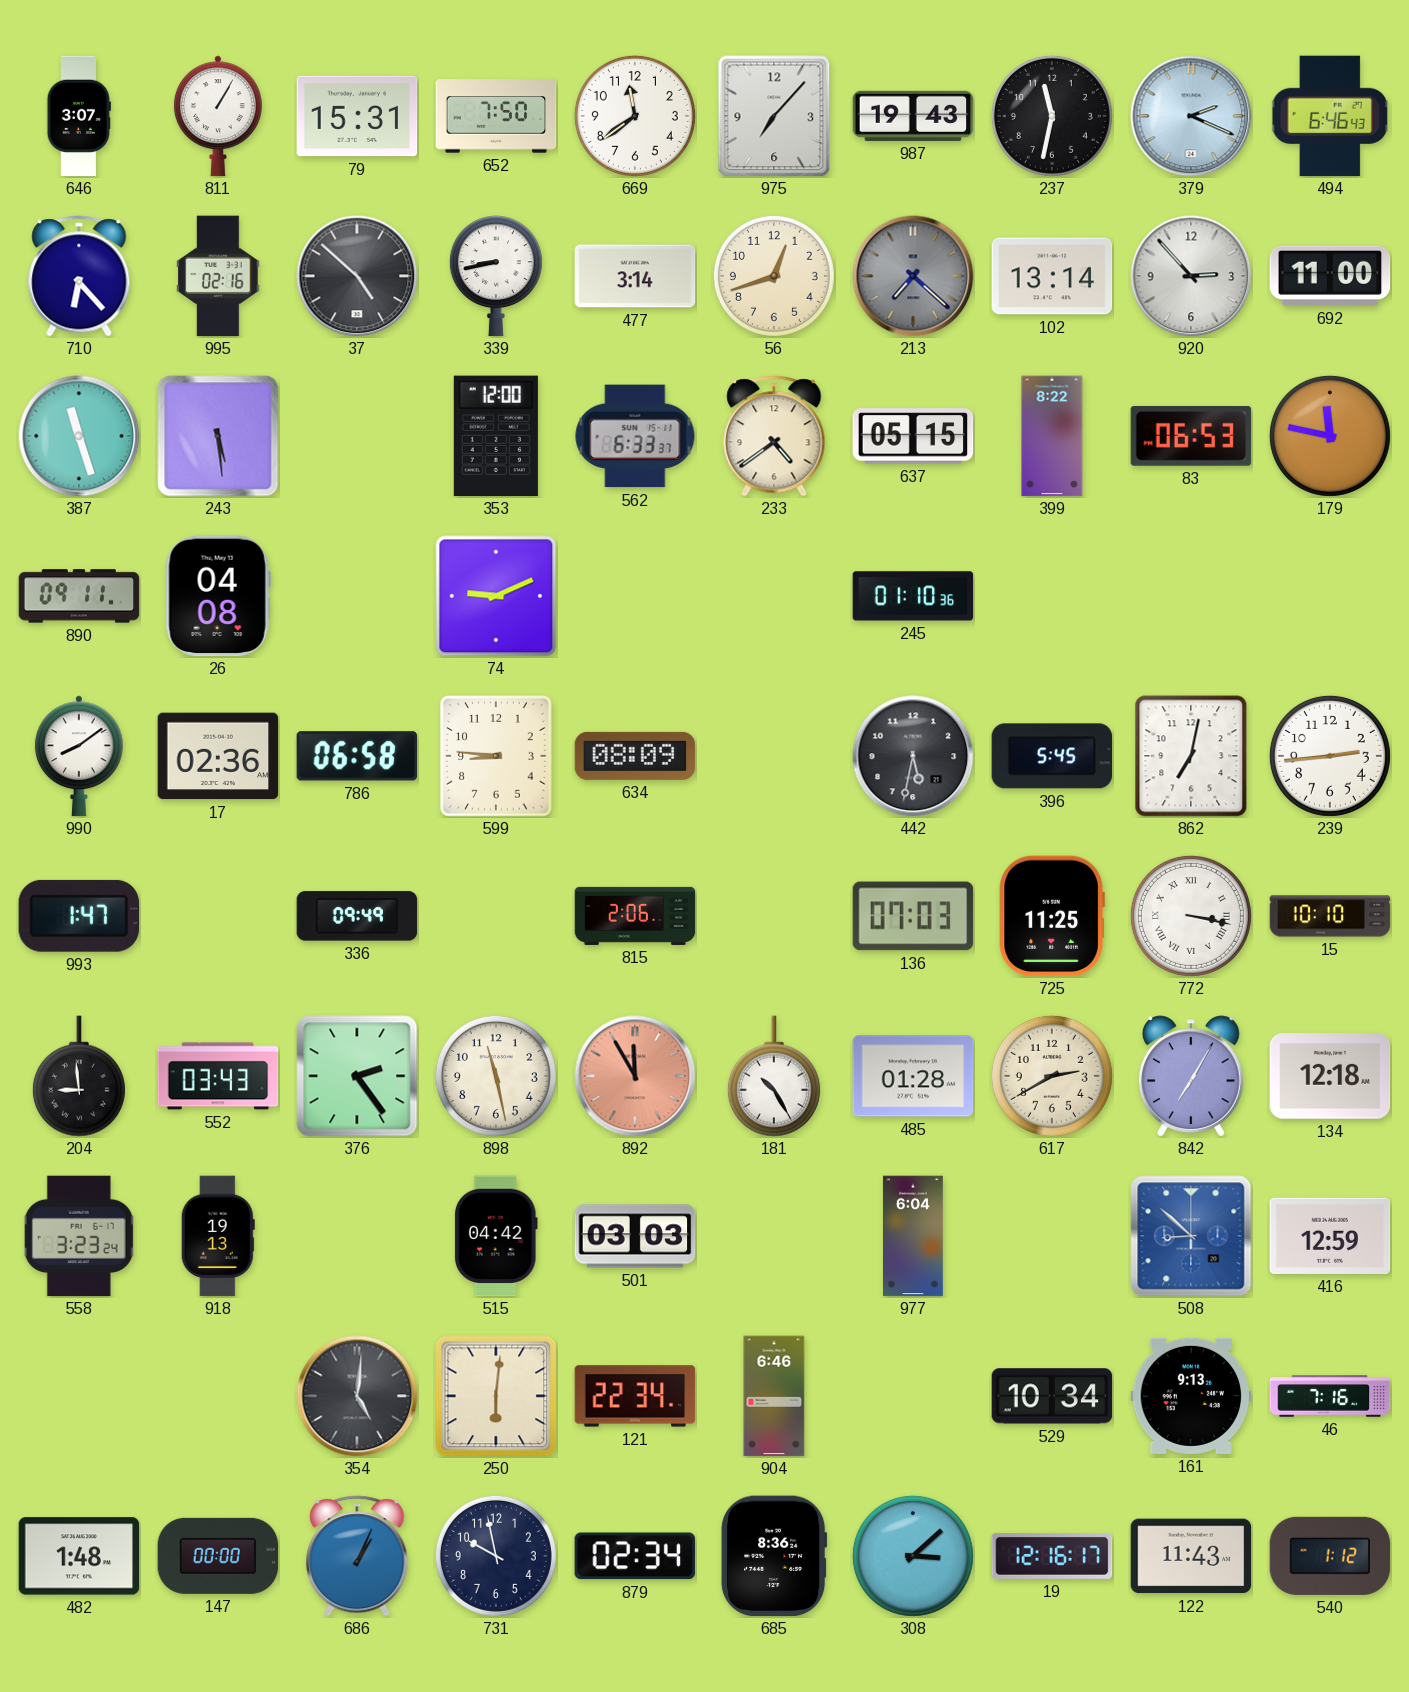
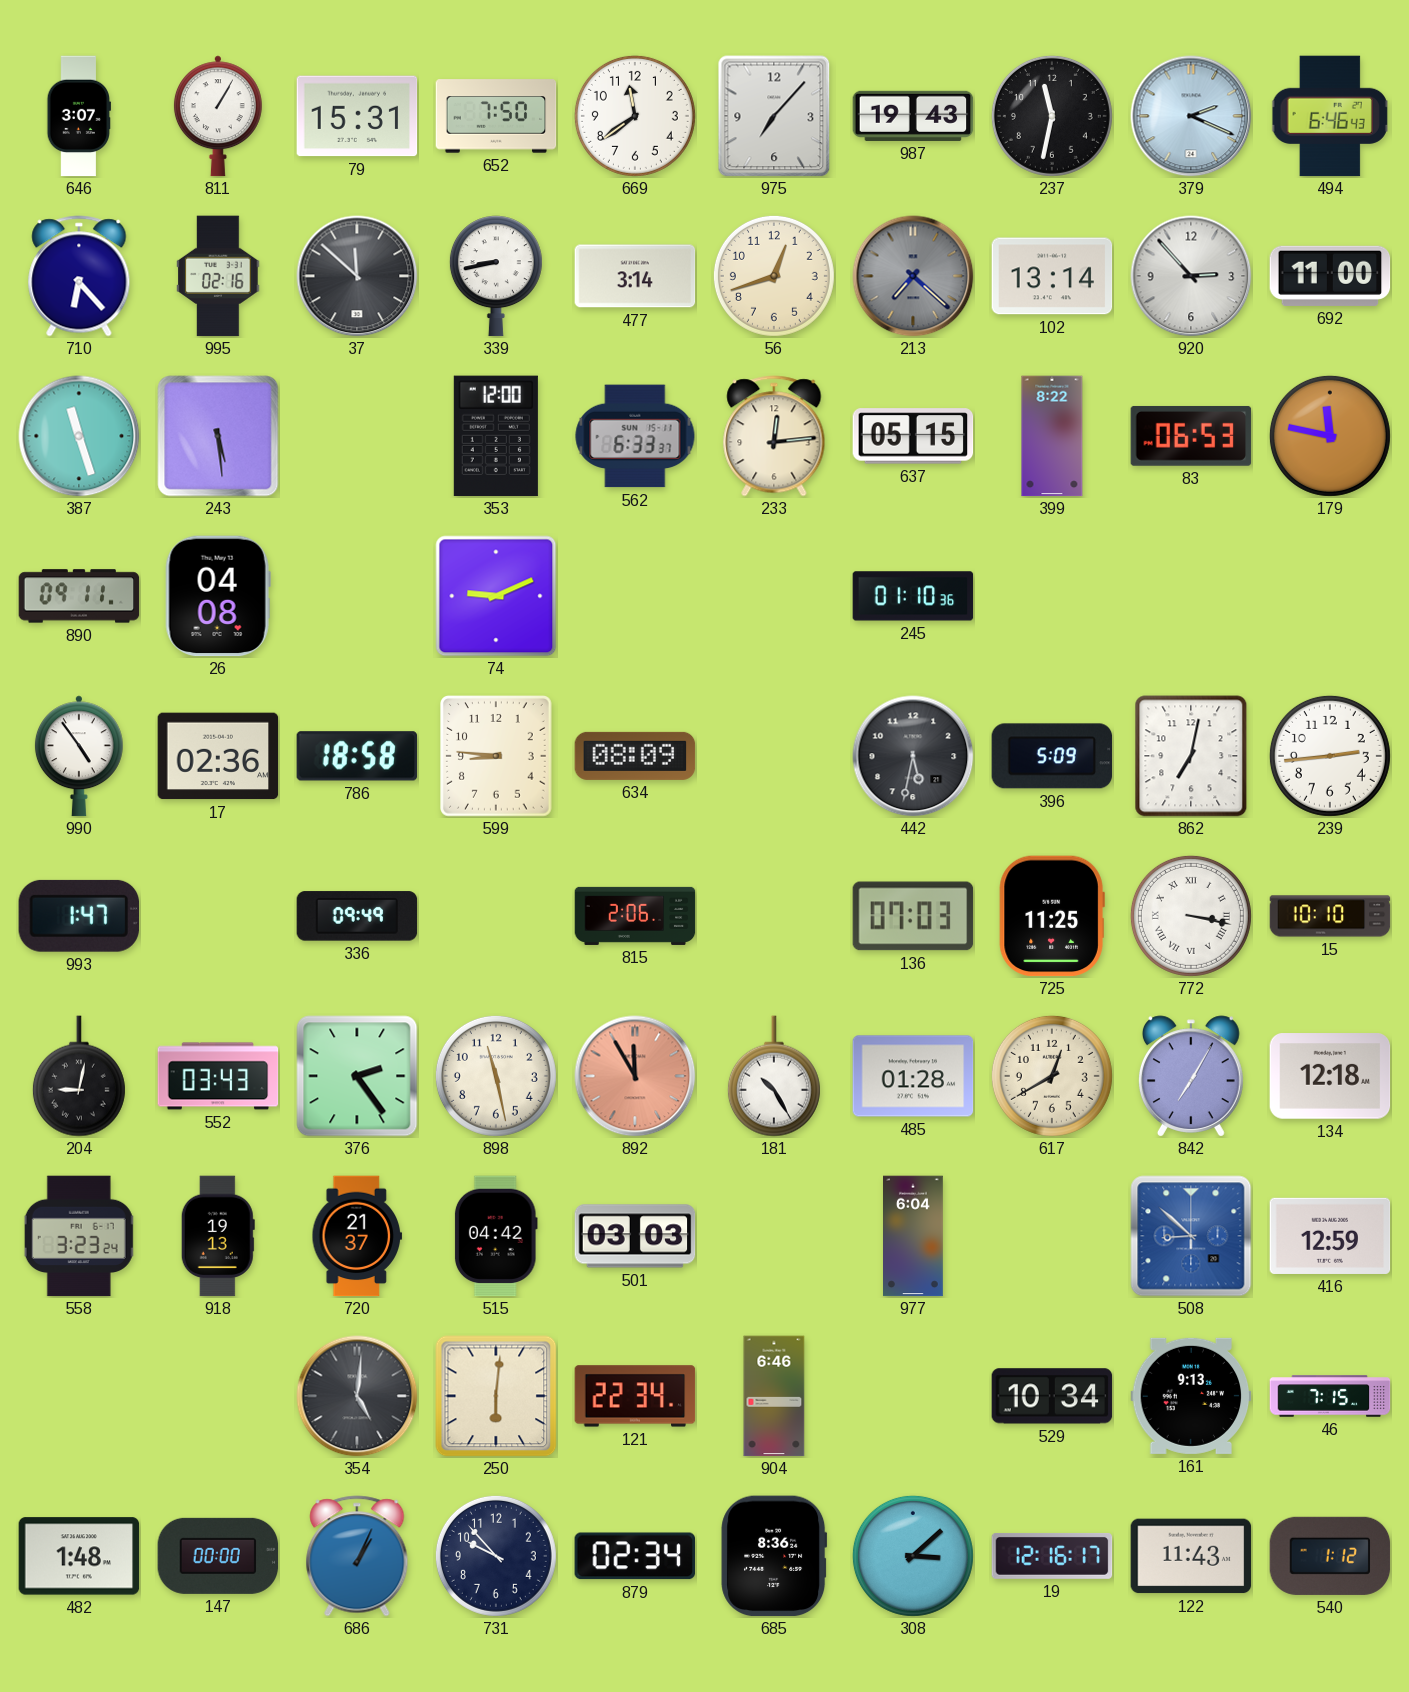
37: 4:52 -> 11:52 (357, 276)
233: 4:39 -> 12:14 (774, 436)
990: 8:09 -> 4:54 (79, 756)
786: 06:58 -> 18:58 (357, 756)
396: 5:45 -> 5:09 (1052, 756)
204: 8:59 -> 9:02 (79, 1076)
617: 2:40 -> 12:40 (1052, 1076)
720: none -> 21:37 (357, 1236)
46: 7:16 -> 7:15 (1330, 1396)
731: 9:58 -> 9:53 (496, 1556)
